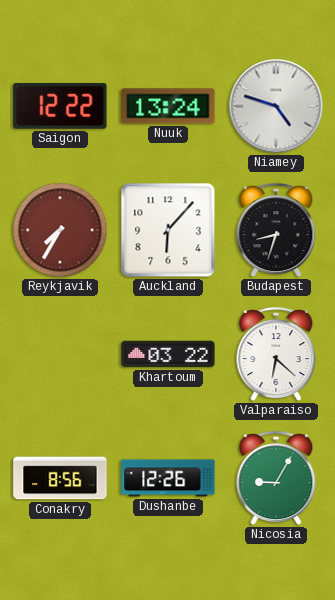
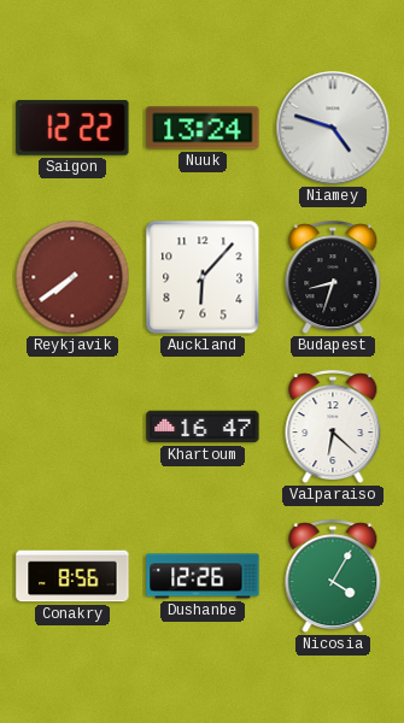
Reykjavik: 7:35 -> 7:39 (72, 277)
Khartoum: 03:22 -> 16:47 (203, 427)
Nicosia: 9:05 -> 4:05 (333, 577)
